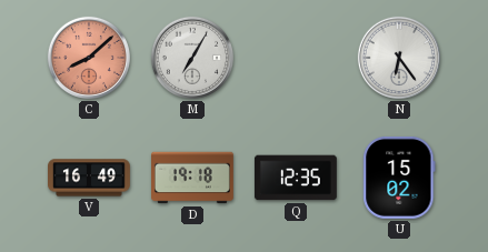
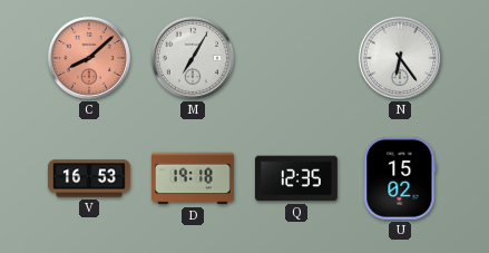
V: 16:49 -> 16:53 (90, 178)
